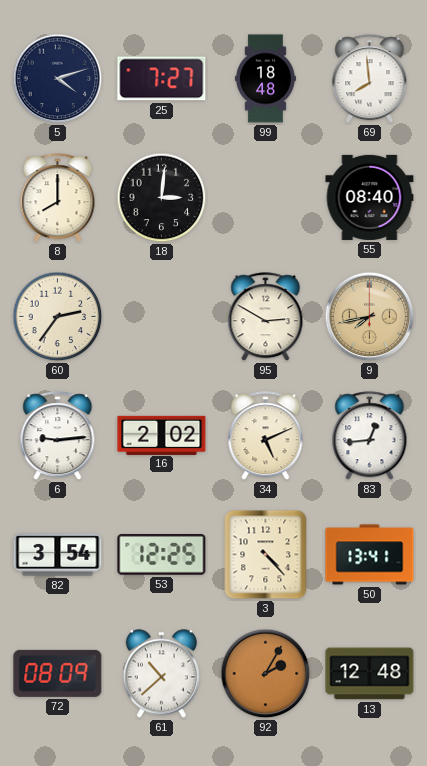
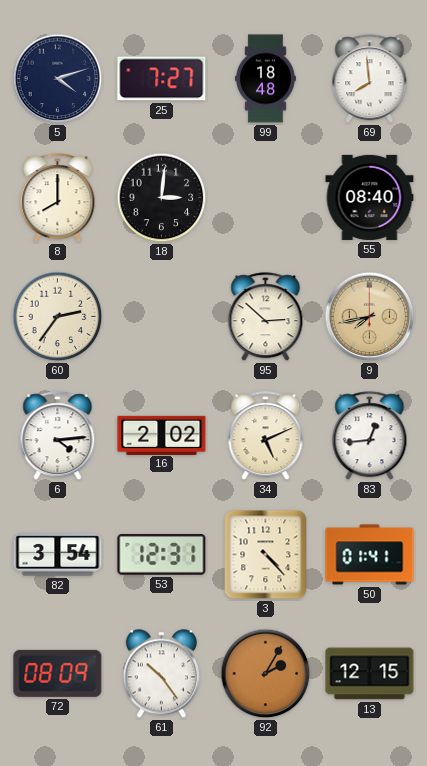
95: 2:50 -> 2:52 (266, 317)
6: 9:14 -> 4:14 (58, 436)
53: 12:25 -> 12:31 (162, 555)
50: 13:41 -> 01:41 (370, 555)
61: 10:38 -> 10:24 (161, 674)
13: 12:48 -> 12:15 (370, 674)
